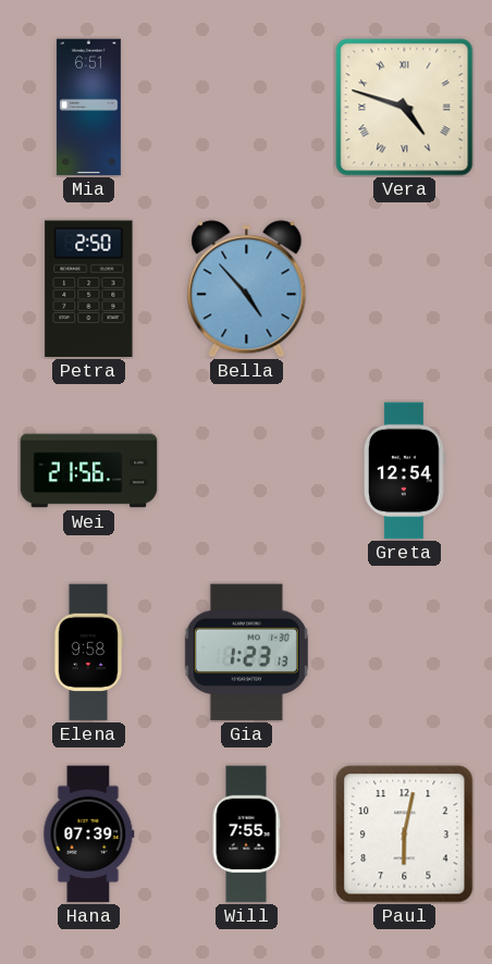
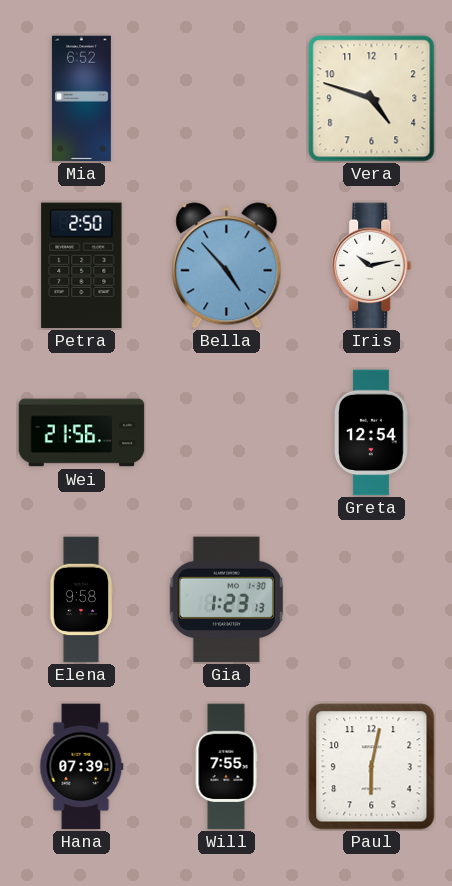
Mia: 6:51 -> 6:52 (81, 99)
Vera numerals: Roman -> Arabic (372, 99)
Iris: none -> 10:13 (372, 266)
